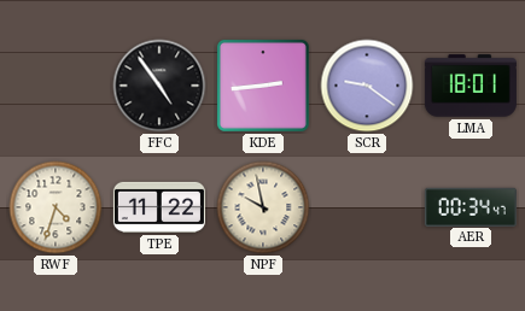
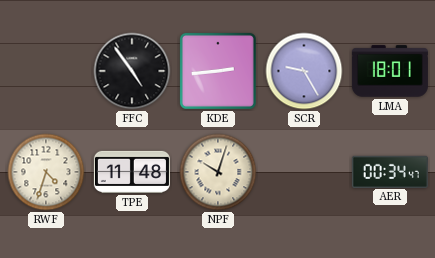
SCR: 9:21 -> 9:25 (304, 71)
TPE: 11:22 -> 11:48 (132, 172)
NPF: 9:58 -> 10:03 (218, 172)
